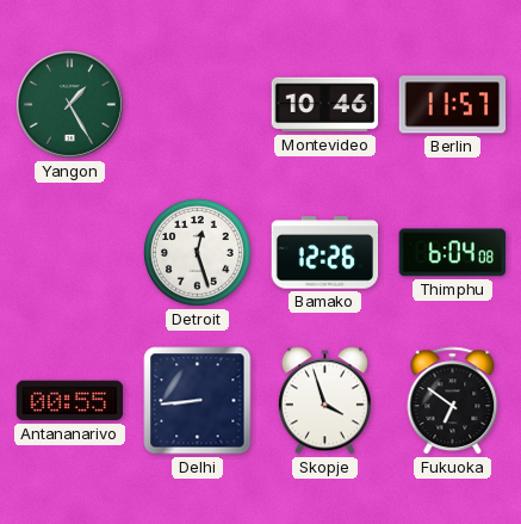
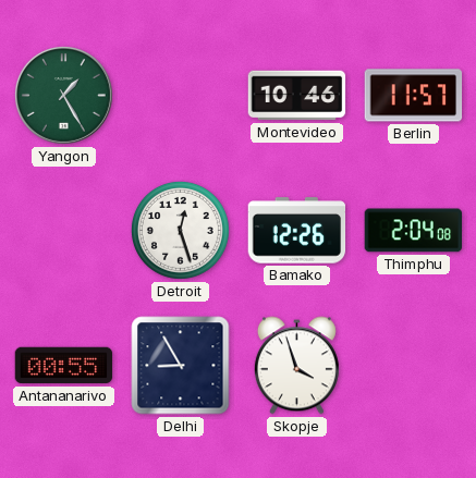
Thimphu: 6:04 -> 2:04 (414, 231)
Delhi: 8:44 -> 8:55 (181, 366)
Fukuoka: 6:51 -> none (453, 401)
